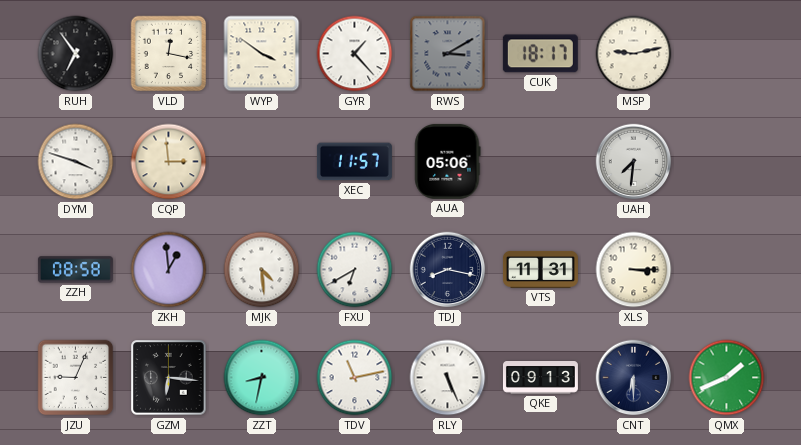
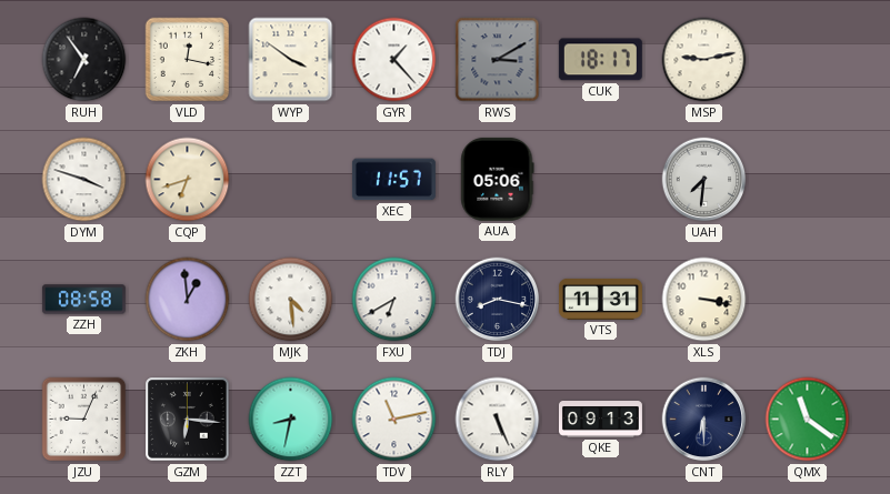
CQP: 2:59 -> 6:42 (188, 180)
XLS: 3:15 -> 3:17 (704, 300)
QMX: 1:41 -> 11:21 (808, 420)
